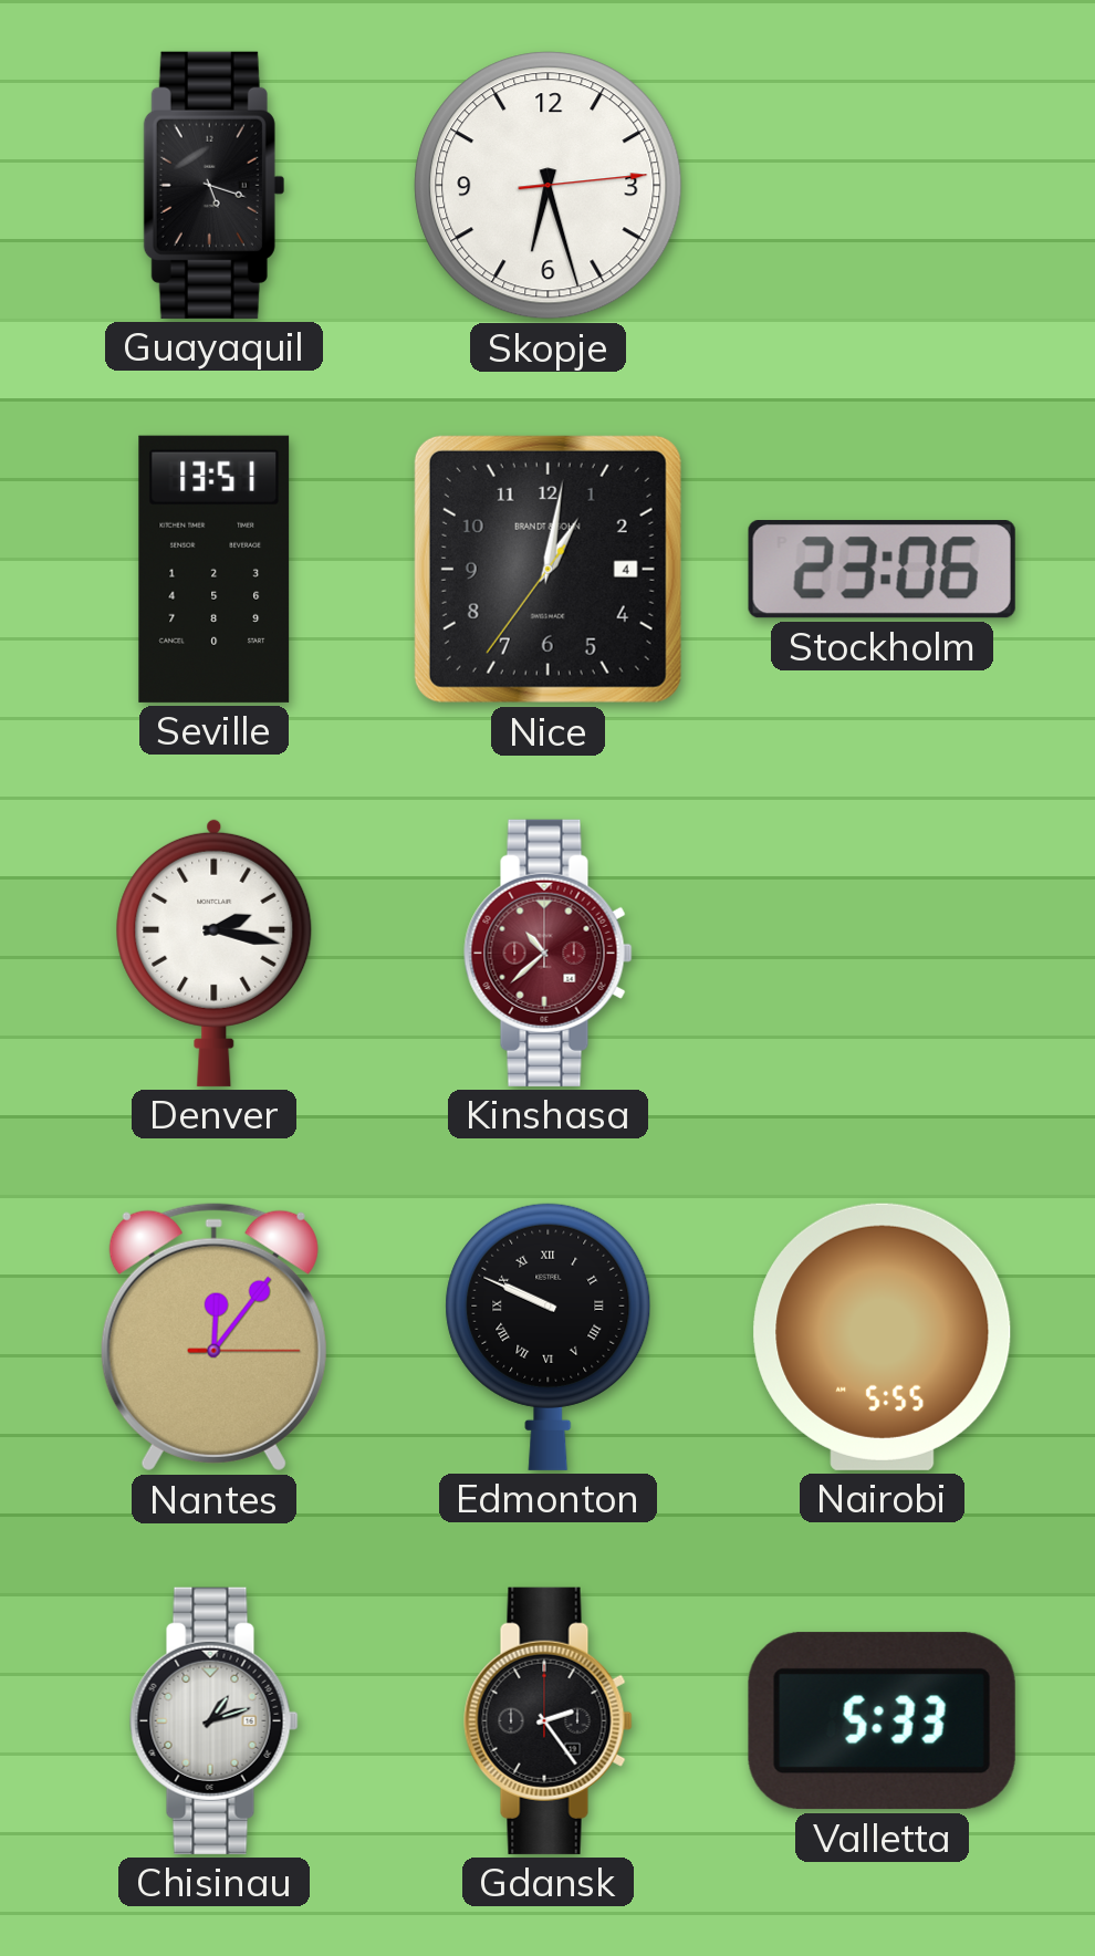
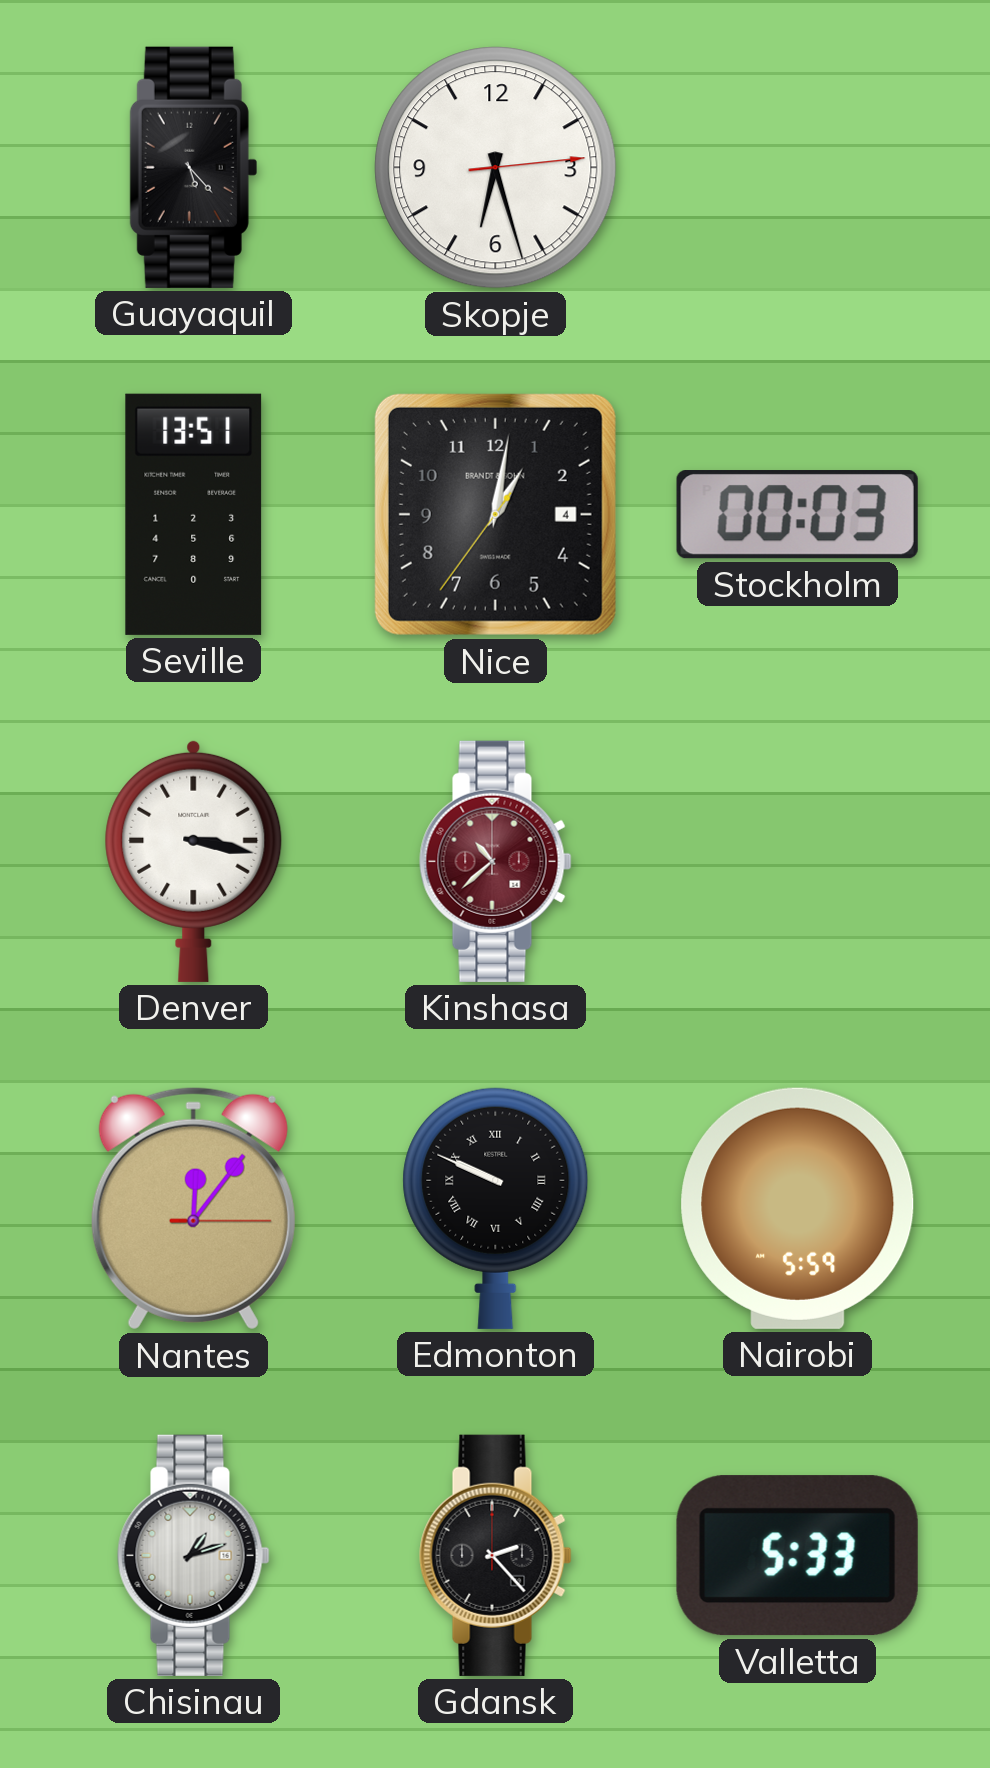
Guayaquil: 5:18 -> 5:23 (193, 167)
Stockholm: 23:06 -> 00:03 (797, 515)
Denver: 2:17 -> 3:17 (194, 861)
Nairobi: 5:55 -> 5:59 (798, 1208)
Gdansk: 2:24 -> 2:23 (496, 1555)
